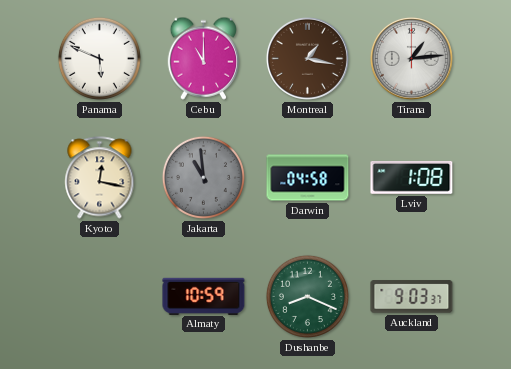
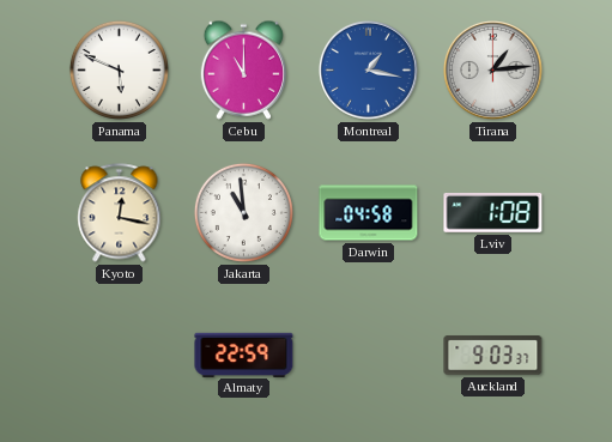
Montreal dial: brown -> blue (368, 69)
Jakarta dial: grey -> white (243, 212)
Almaty: 10:59 -> 22:59 (244, 355)
Dushanbe: 8:19 -> none (307, 296)
